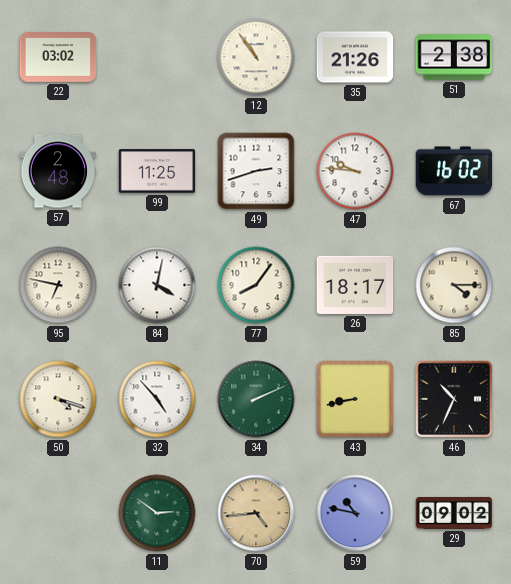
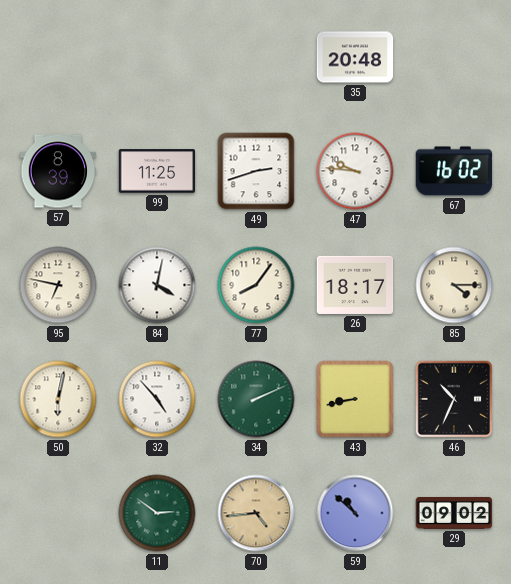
22: 03:02 -> none (58, 58)
12: 10:54 -> none (256, 57)
35: 21:26 -> 20:48 (355, 57)
51: 2:38 -> none (454, 57)
57: 2:48 -> 8:39 (58, 171)
50: 4:18 -> 6:02 (58, 399)
59: 10:47 -> 10:52 (355, 513)
